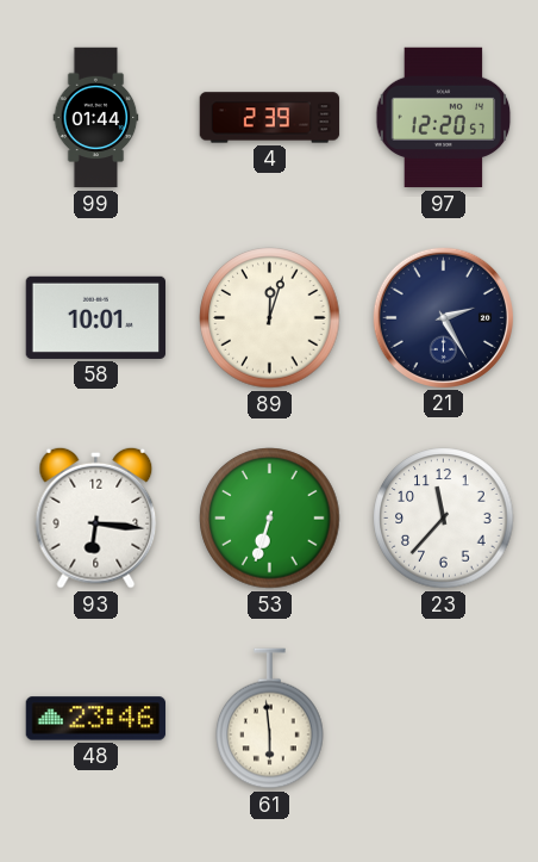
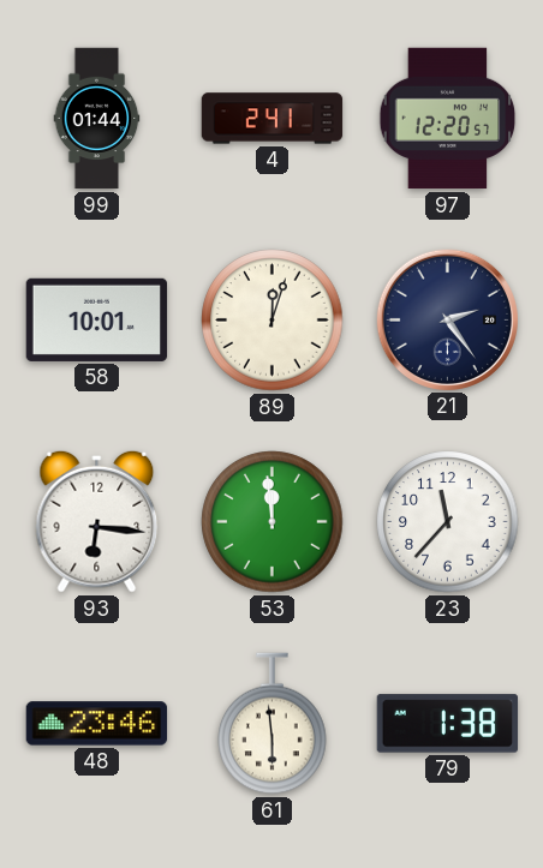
4: 2:39 -> 2:41 (273, 119)
21: 2:25 -> 2:24 (447, 319)
53: 6:33 -> 11:59 (273, 522)
79: none -> 1:38 (448, 724)
